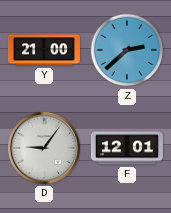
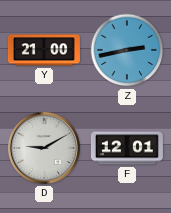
Z: 2:38 -> 2:43 (127, 50)
D: 9:06 -> 9:10 (44, 148)
